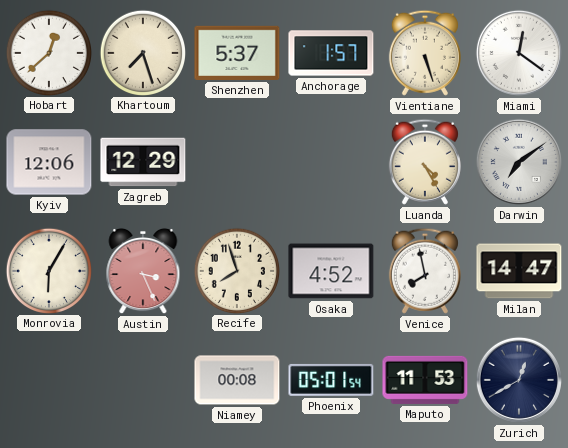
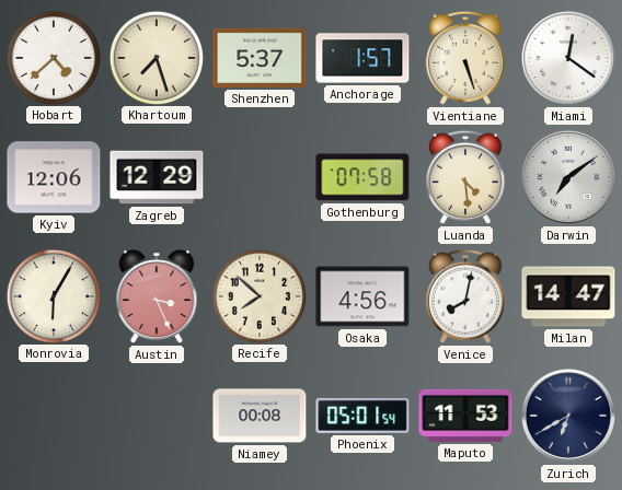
Hobart: 12:38 -> 4:38 (53, 57)
Gothenburg: none -> 07:58 (362, 177)
Luanda: 4:25 -> 4:29 (465, 177)
Recife: 7:57 -> 7:52 (258, 295)
Osaka: 4:52 -> 4:56 (362, 296)
Venice: 7:58 -> 8:02 (465, 296)
Zurich: 12:40 -> 6:40 (568, 416)
